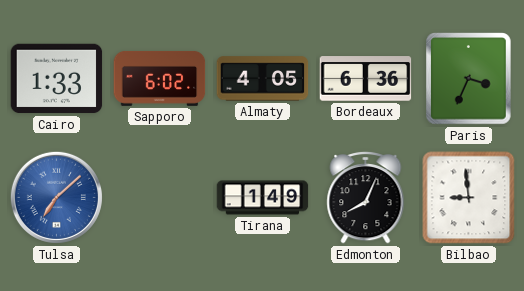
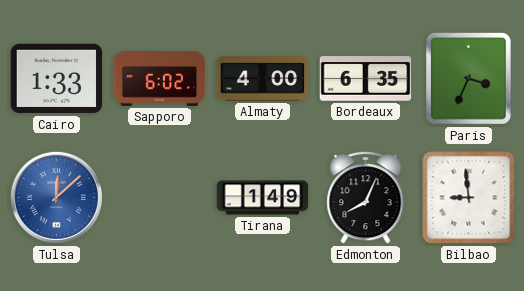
Almaty: 4:05 -> 4:00 (263, 79)
Bordeaux: 6:36 -> 6:35 (366, 79)
Tulsa: 7:08 -> 12:08 (56, 197)
